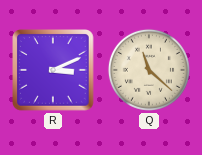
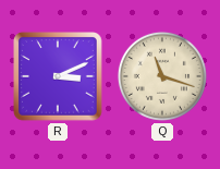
Q: 11:22 -> 11:18 (162, 76)
